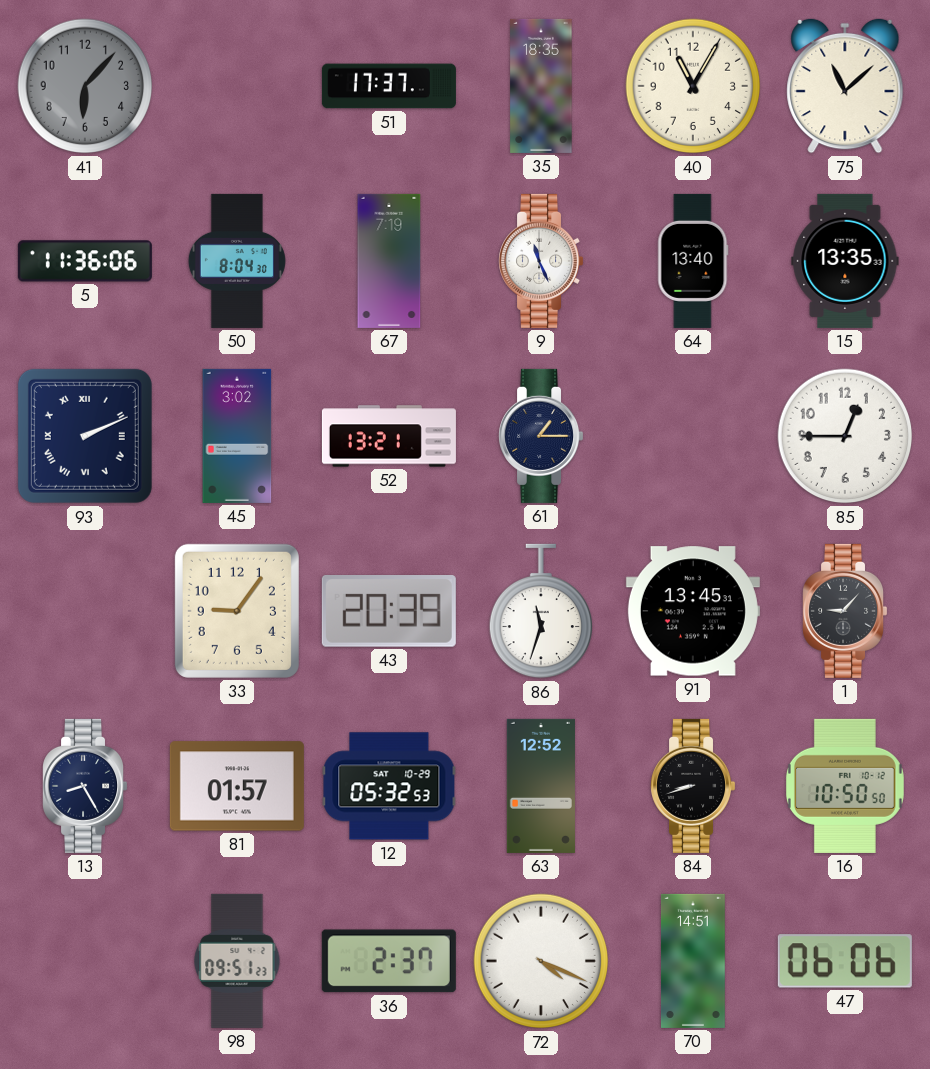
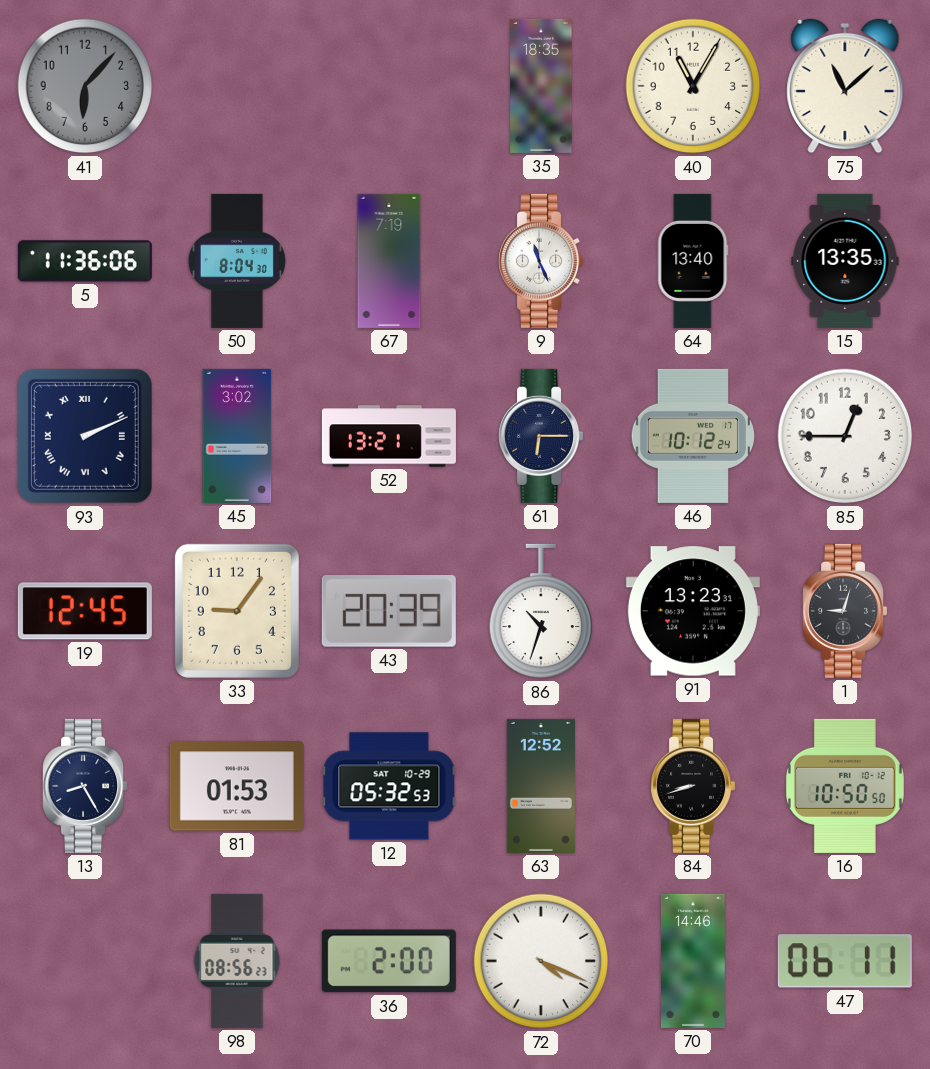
51: 17:37 -> none (389, 86)
61: 1:15 -> 6:15 (541, 436)
46: none -> 10:12 (692, 436)
19: none -> 12:45 (85, 611)
86: 11:33 -> 10:33 (540, 611)
91: 13:45 -> 13:23 (693, 611)
1: 9:07 -> 9:03 (845, 611)
81: 01:57 -> 01:53 (237, 786)
98: 09:51 -> 08:56 (237, 961)
36: 2:37 -> 2:00 (389, 961)
70: 14:51 -> 14:46 (694, 961)
47: 06:06 -> 06:11 (845, 961)
